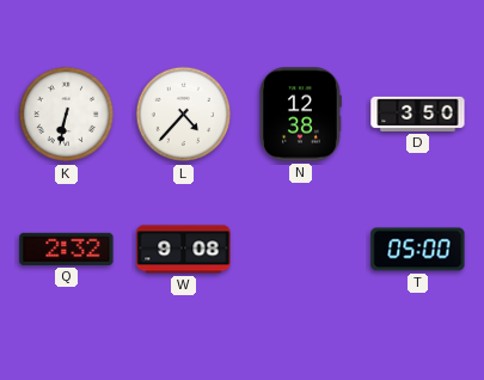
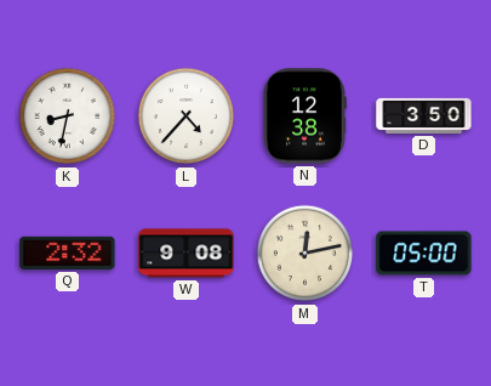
K: 6:32 -> 8:32 (68, 117)
M: none -> 12:13 (306, 254)
